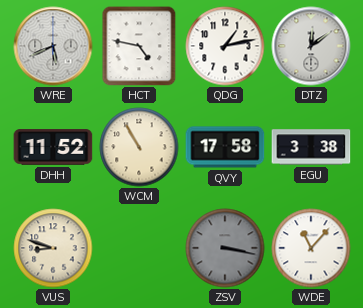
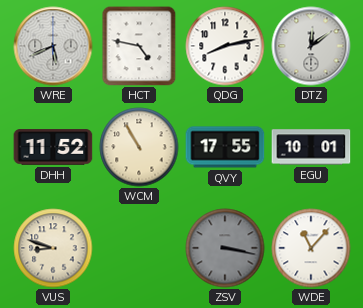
QDG: 1:13 -> 8:13 (225, 46)
QVY: 17:58 -> 17:55 (225, 147)
EGU: 3:38 -> 10:01 (311, 147)
